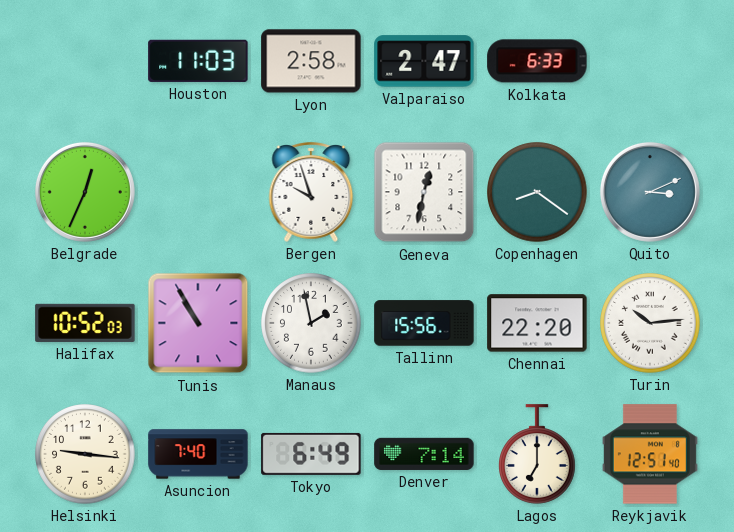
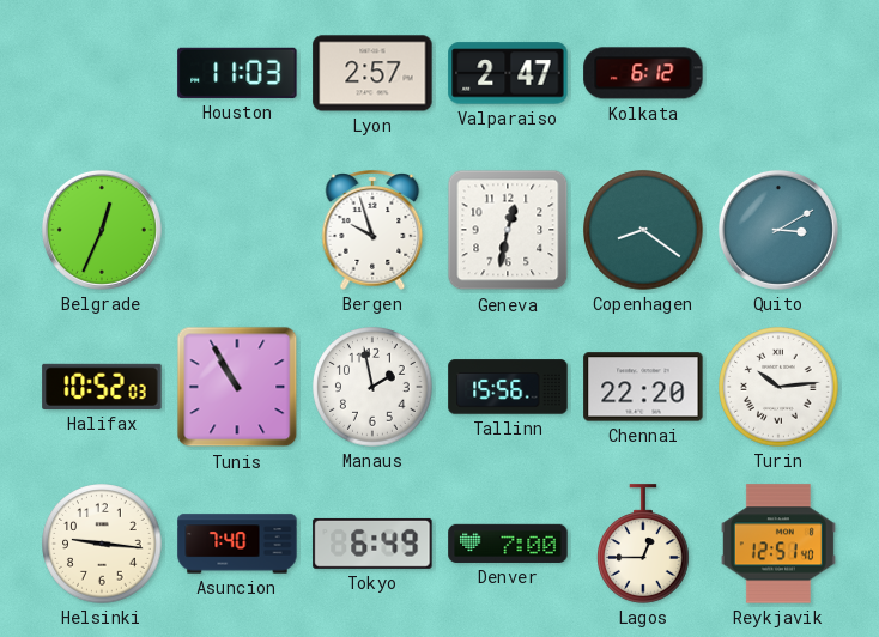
Lyon: 2:58 -> 2:57 (372, 73)
Kolkata: 6:33 -> 6:12 (643, 73)
Quito: 3:11 -> 3:10 (778, 230)
Denver: 7:14 -> 7:00 (508, 544)
Lagos: 7:00 -> 12:45 (644, 544)
